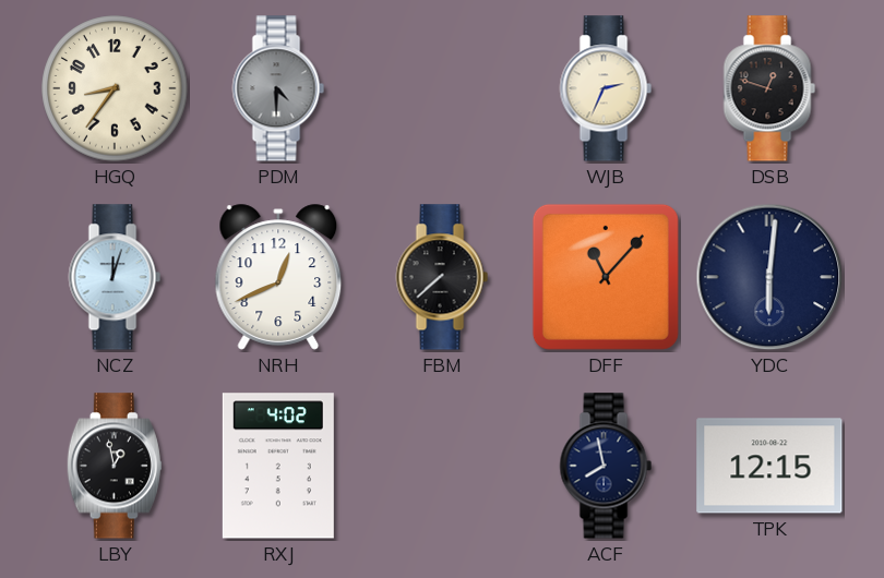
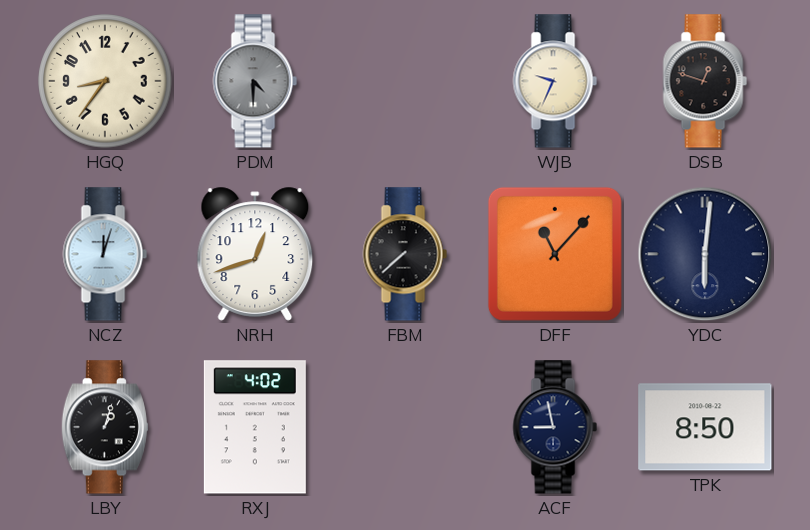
WJB: 2:34 -> 9:34 (555, 81)
NRH: 12:41 -> 12:42 (255, 254)
LBY: 12:58 -> 1:03 (105, 427)
ACF: 7:58 -> 8:58 (555, 427)
TPK: 12:15 -> 8:50 (705, 427)
